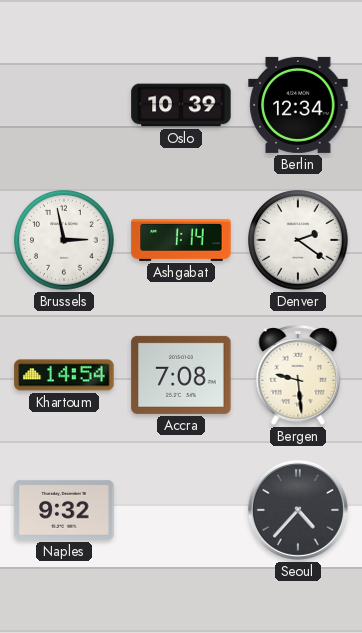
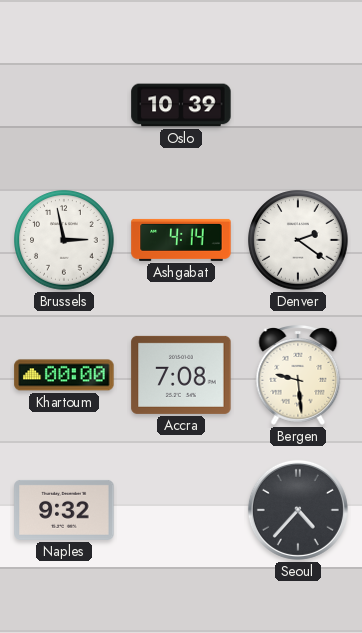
Berlin: 12:34 -> none (298, 105)
Ashgabat: 1:14 -> 4:14 (181, 240)
Khartoum: 14:54 -> 00:00 (64, 375)
